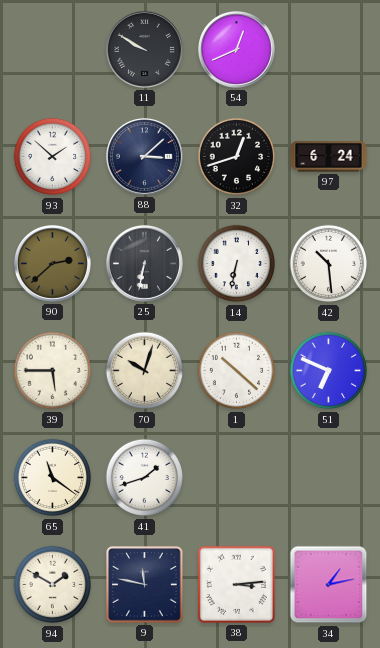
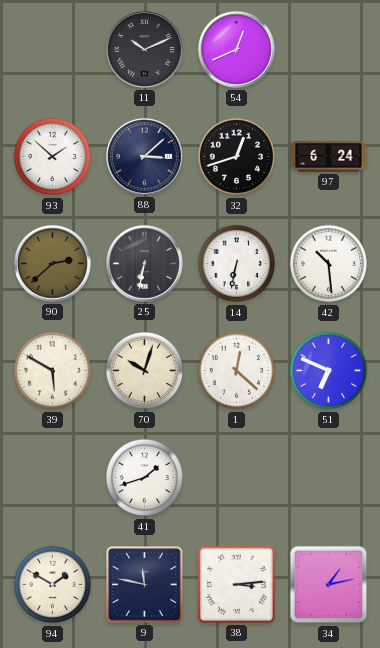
11: 9:50 -> 10:11 (144, 49)
39: 5:45 -> 5:50 (53, 371)
1: 10:22 -> 12:22 (237, 371)
65: 11:21 -> none (53, 478)
